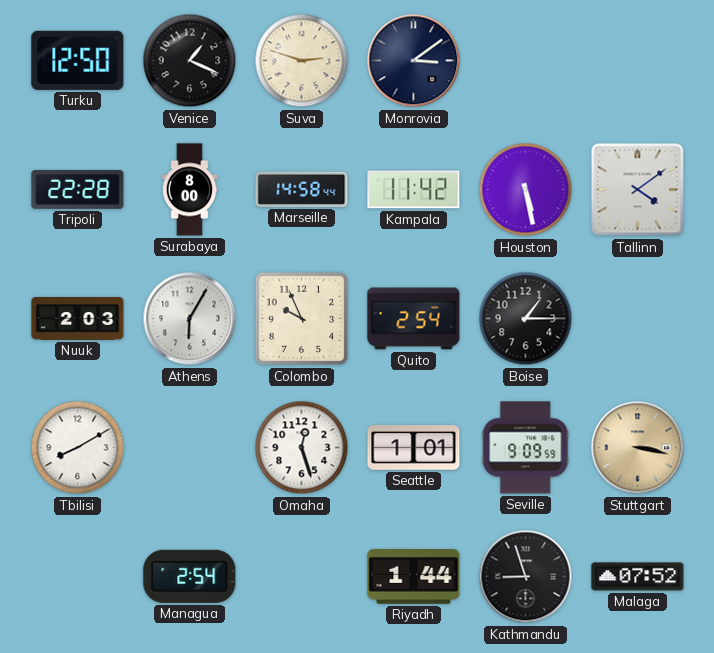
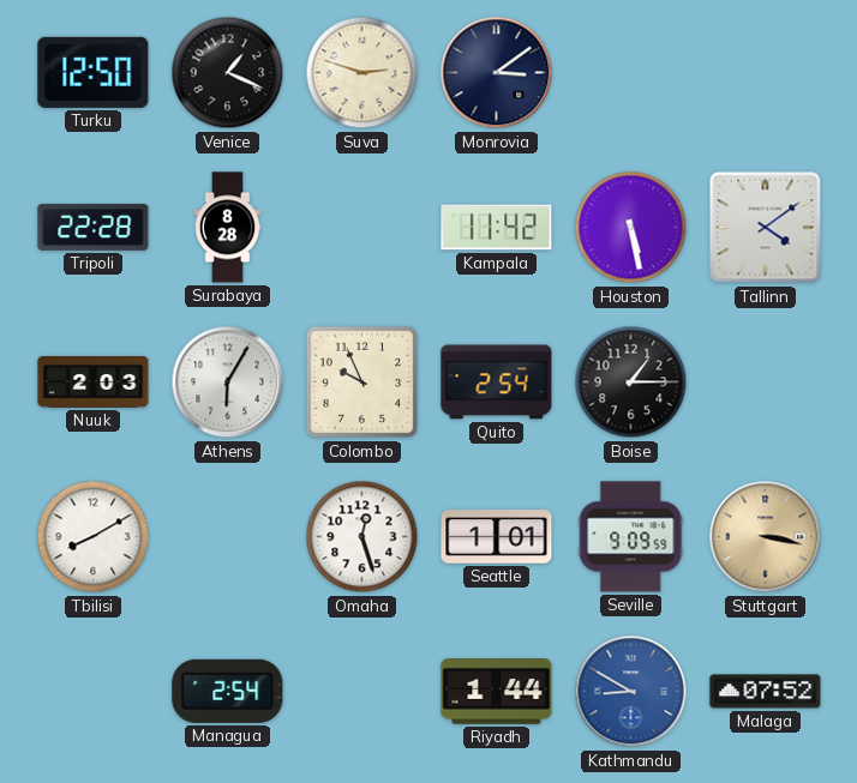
Surabaya: 8:00 -> 8:28 (228, 228)
Marseille: 14:58 -> none (302, 189)
Kathmandu: 8:57 -> 8:50 (631, 692)
Kathmandu dial: black -> blue (631, 692)
